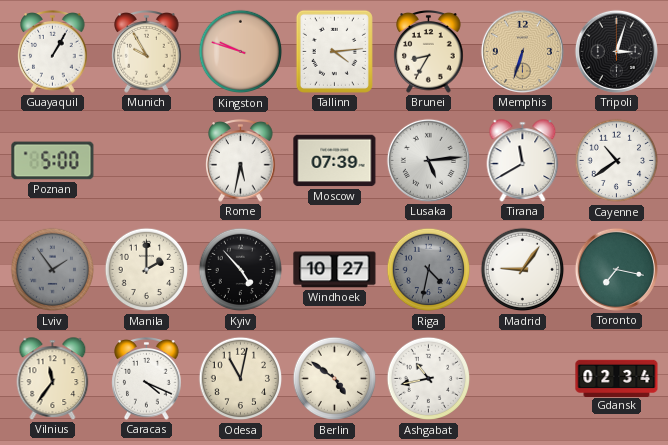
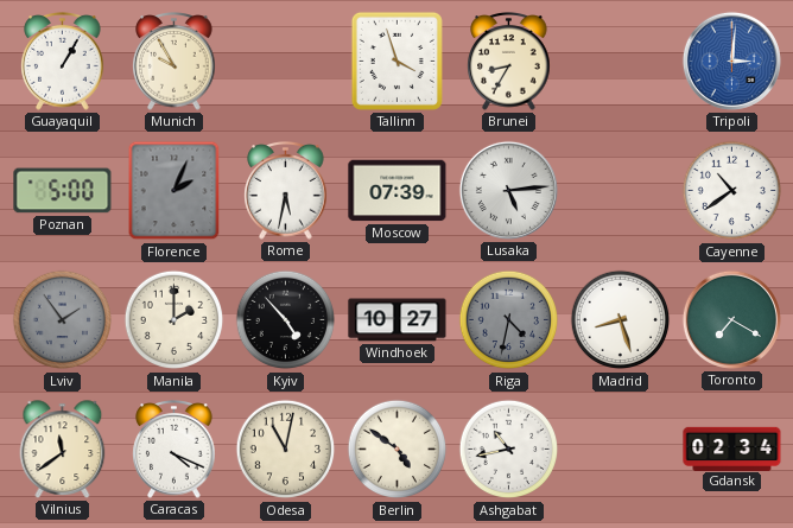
Kingston: 9:48 -> none (241, 52)
Tallinn: 4:14 -> 3:57 (396, 61)
Memphis: 6:33 -> none (522, 51)
Tripoli: 3:03 -> 3:01 (731, 61)
Tripoli dial: black -> blue (731, 61)
Florence: none -> 2:04 (175, 191)
Tirana: 11:40 -> none (523, 161)
Madrid: 9:06 -> 8:27 (621, 320)
Toronto: 7:17 -> 7:20 (731, 319)
Vilnius: 11:36 -> 11:39 (63, 450)
